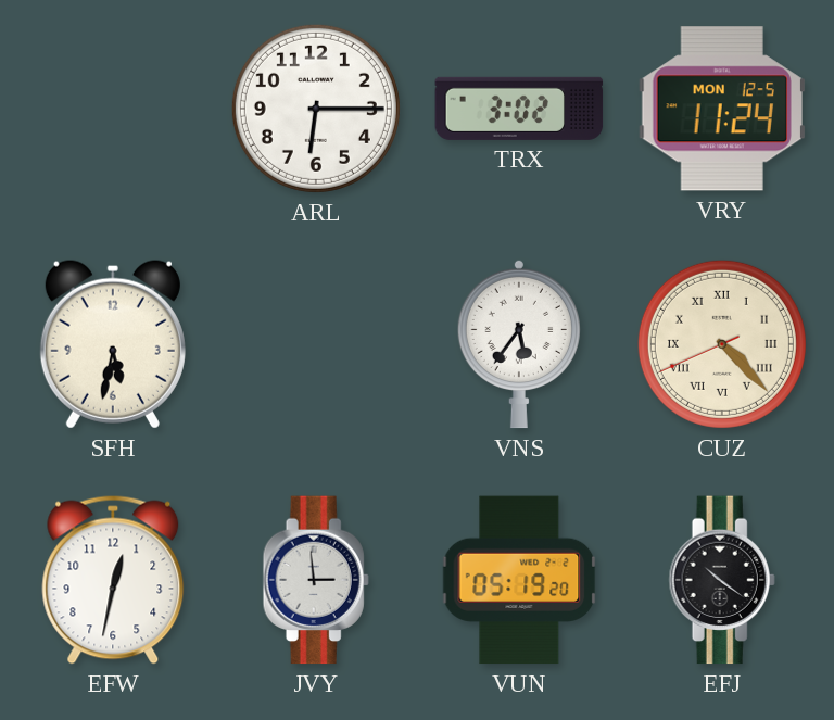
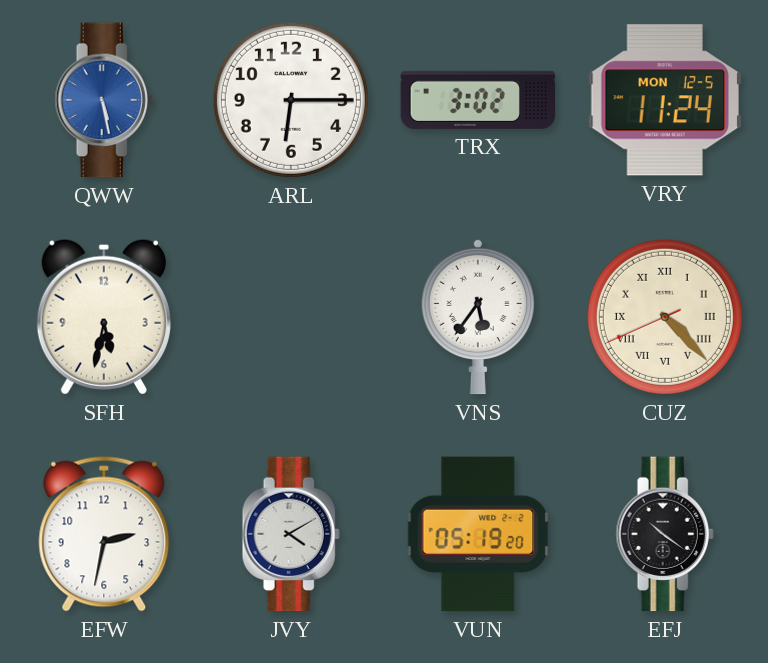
QWW: none -> 5:28 (104, 100)
EFW: 12:32 -> 2:32 (104, 534)
JVY: 2:59 -> 4:10 (291, 534)
